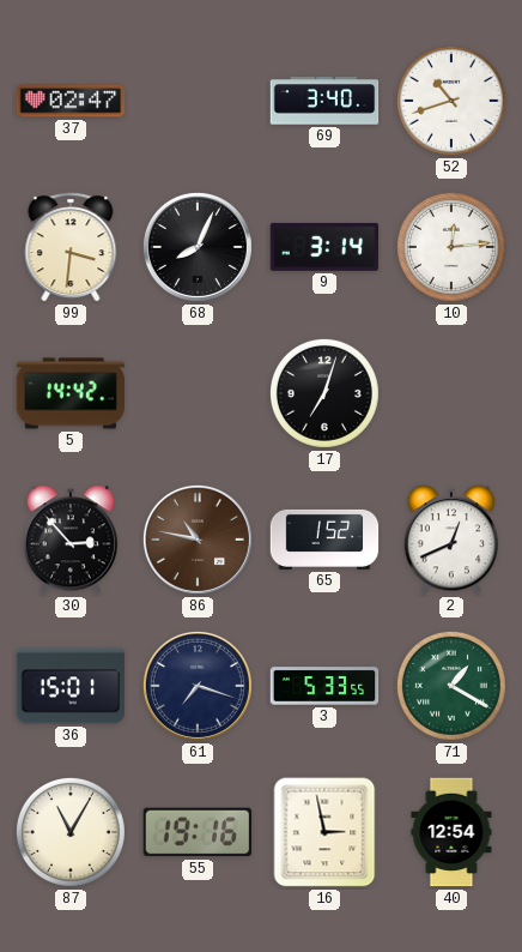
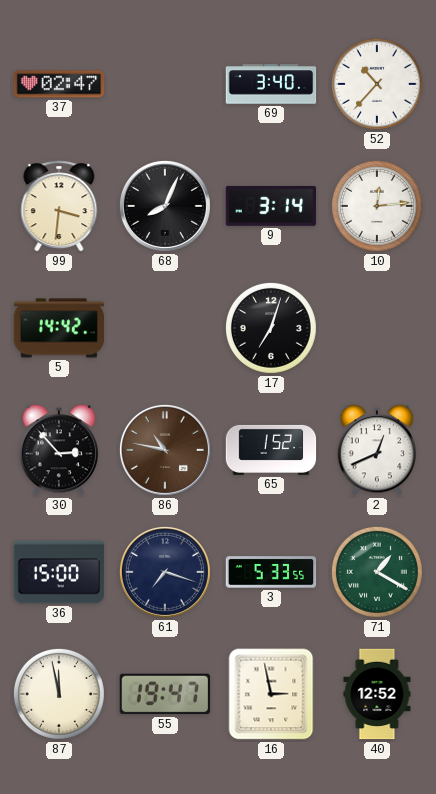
52: 10:42 -> 10:37 (377, 84)
36: 15:01 -> 15:00 (59, 572)
87: 11:05 -> 11:58 (59, 694)
55: 19:16 -> 19:47 (164, 694)
40: 12:54 -> 12:52 (377, 694)
